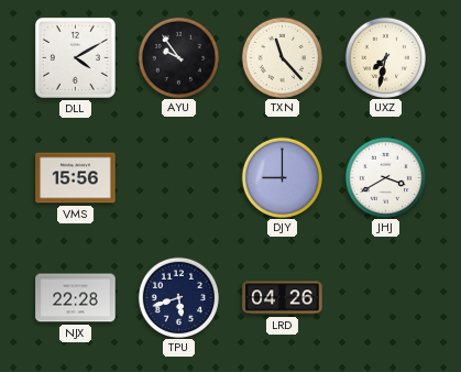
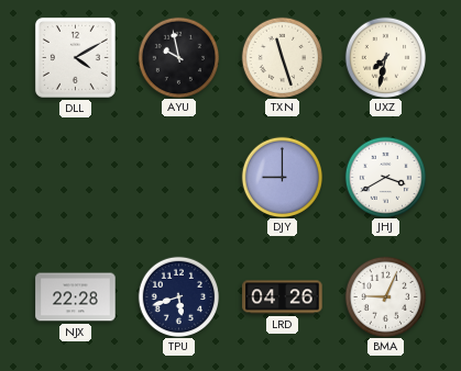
AYU: 9:54 -> 9:58 (178, 57)
TXN: 11:23 -> 11:27 (282, 57)
VMS: 15:56 -> none (76, 178)
BMA: none -> 9:04 (385, 296)
